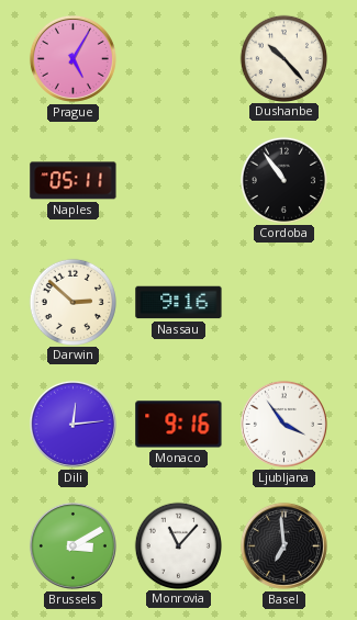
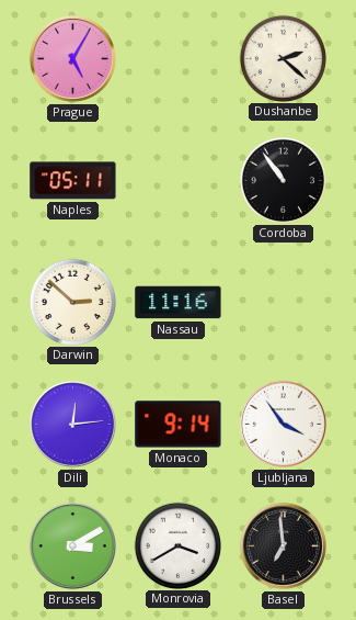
Dushanbe: 10:23 -> 2:22 (283, 58)
Nassau: 9:16 -> 11:16 (179, 303)
Monaco: 9:16 -> 9:14 (179, 425)
Monrovia: 11:07 -> 3:40 (177, 545)
